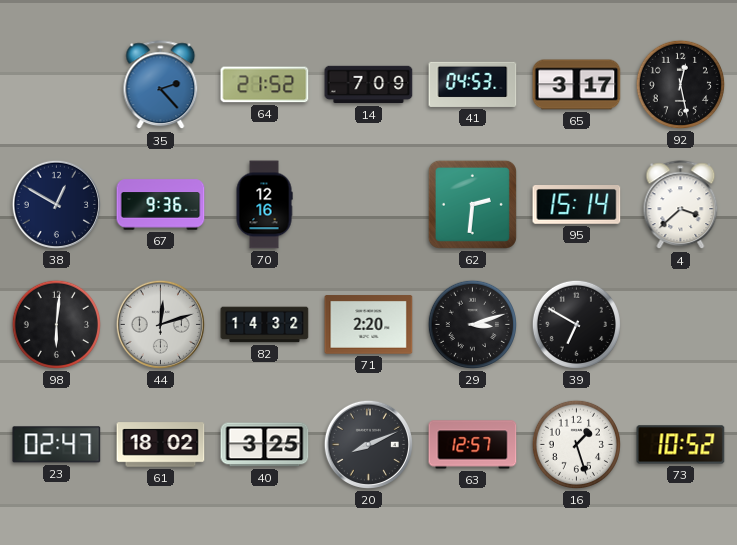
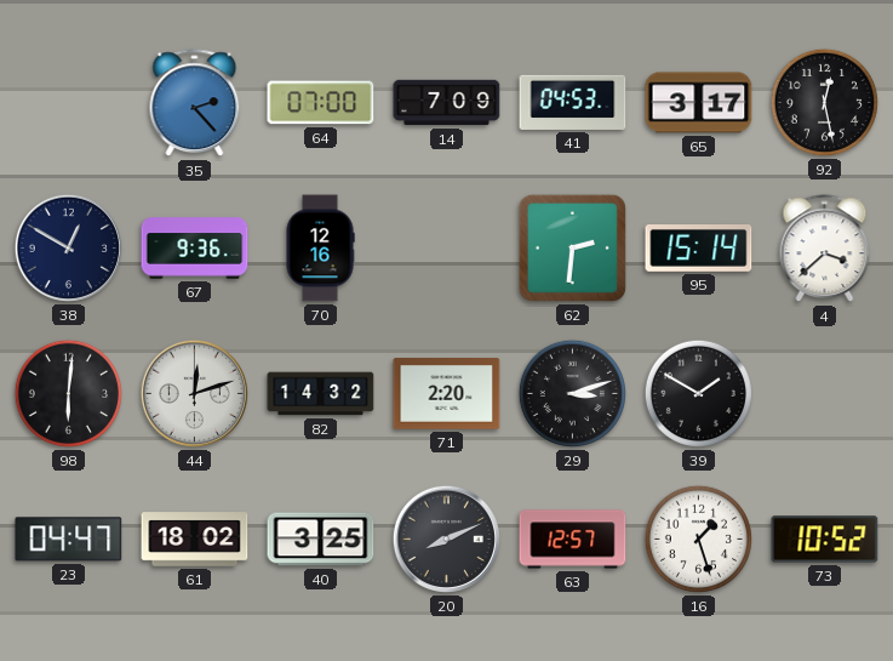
64: 21:52 -> 07:00 (321, 103)
39: 6:50 -> 1:50 (698, 393)
23: 02:47 -> 04:47 (69, 540)
